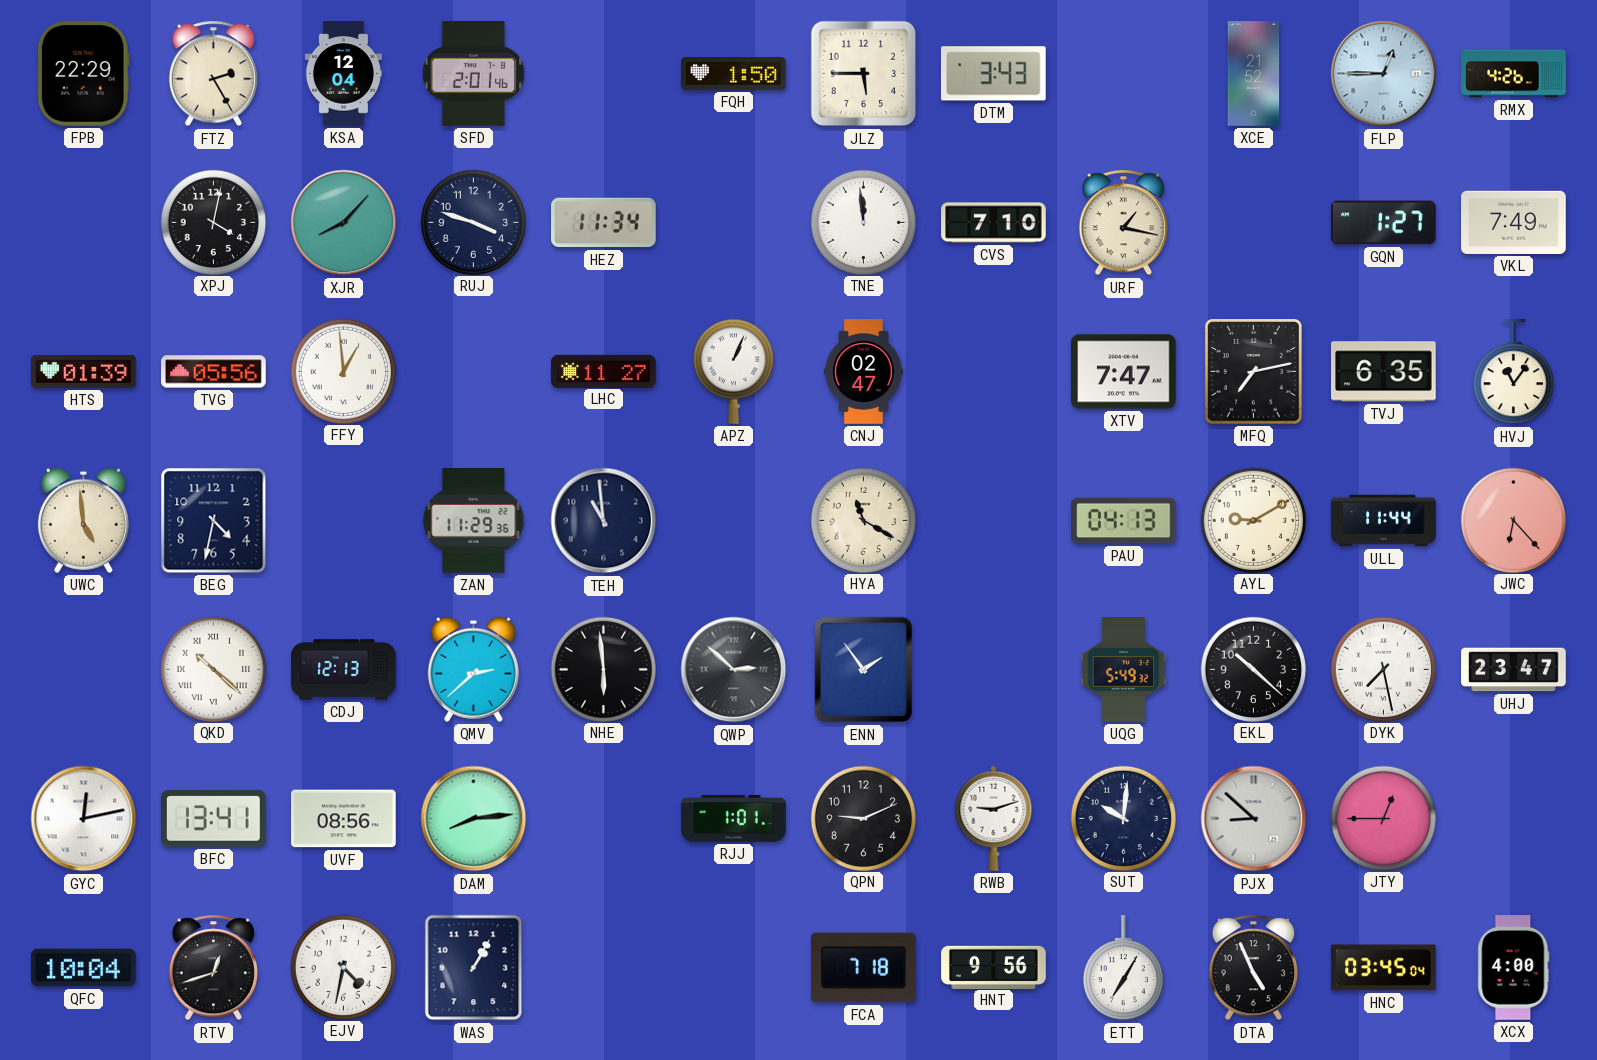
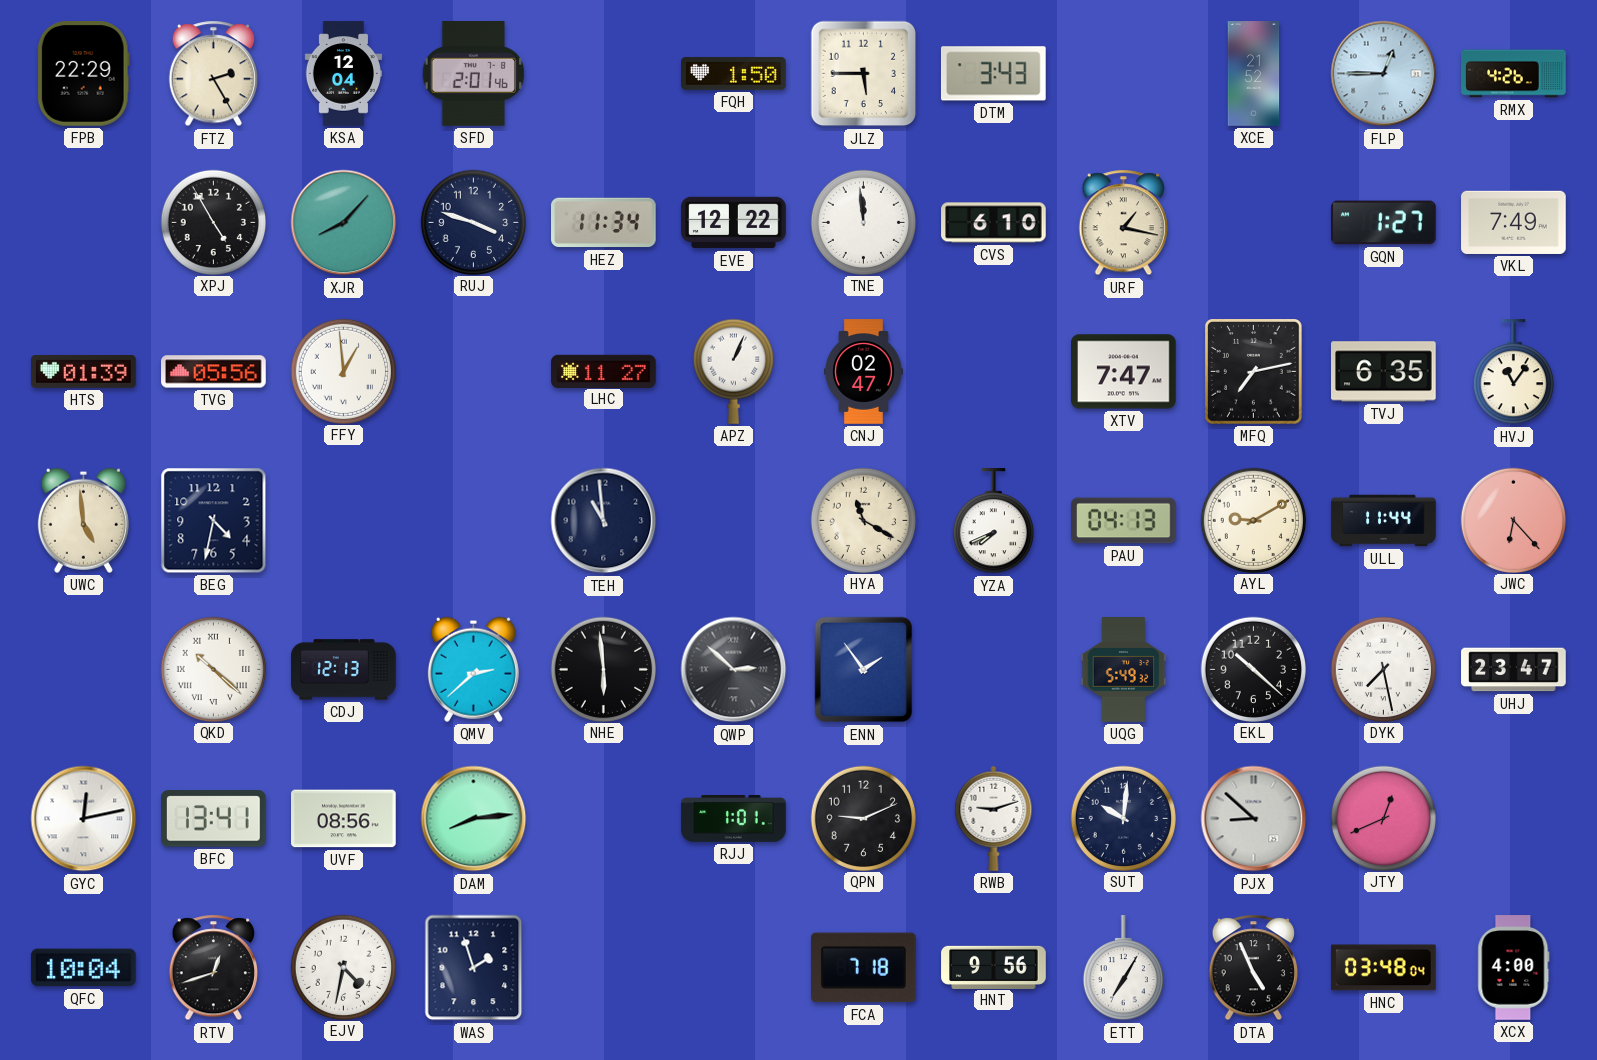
XPJ: 4:02 -> 4:55 (213, 222)
EVE: none -> 12:22 (734, 223)
CVS: 7:10 -> 6:10 (994, 223)
ZAN: 11:29 -> none (474, 521)
YZA: none -> 7:41 (993, 521)
JTY: 12:45 -> 12:41 (1383, 818)
WAS: 1:05 -> 1:57 (474, 968)
HNC: 03:45 -> 03:48 (1384, 968)
